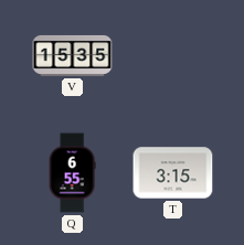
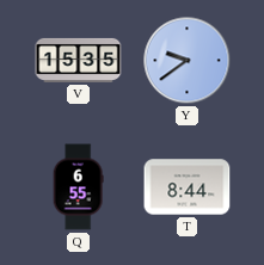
Y: none -> 9:39 (188, 61)
T: 3:15 -> 8:44 (188, 187)
